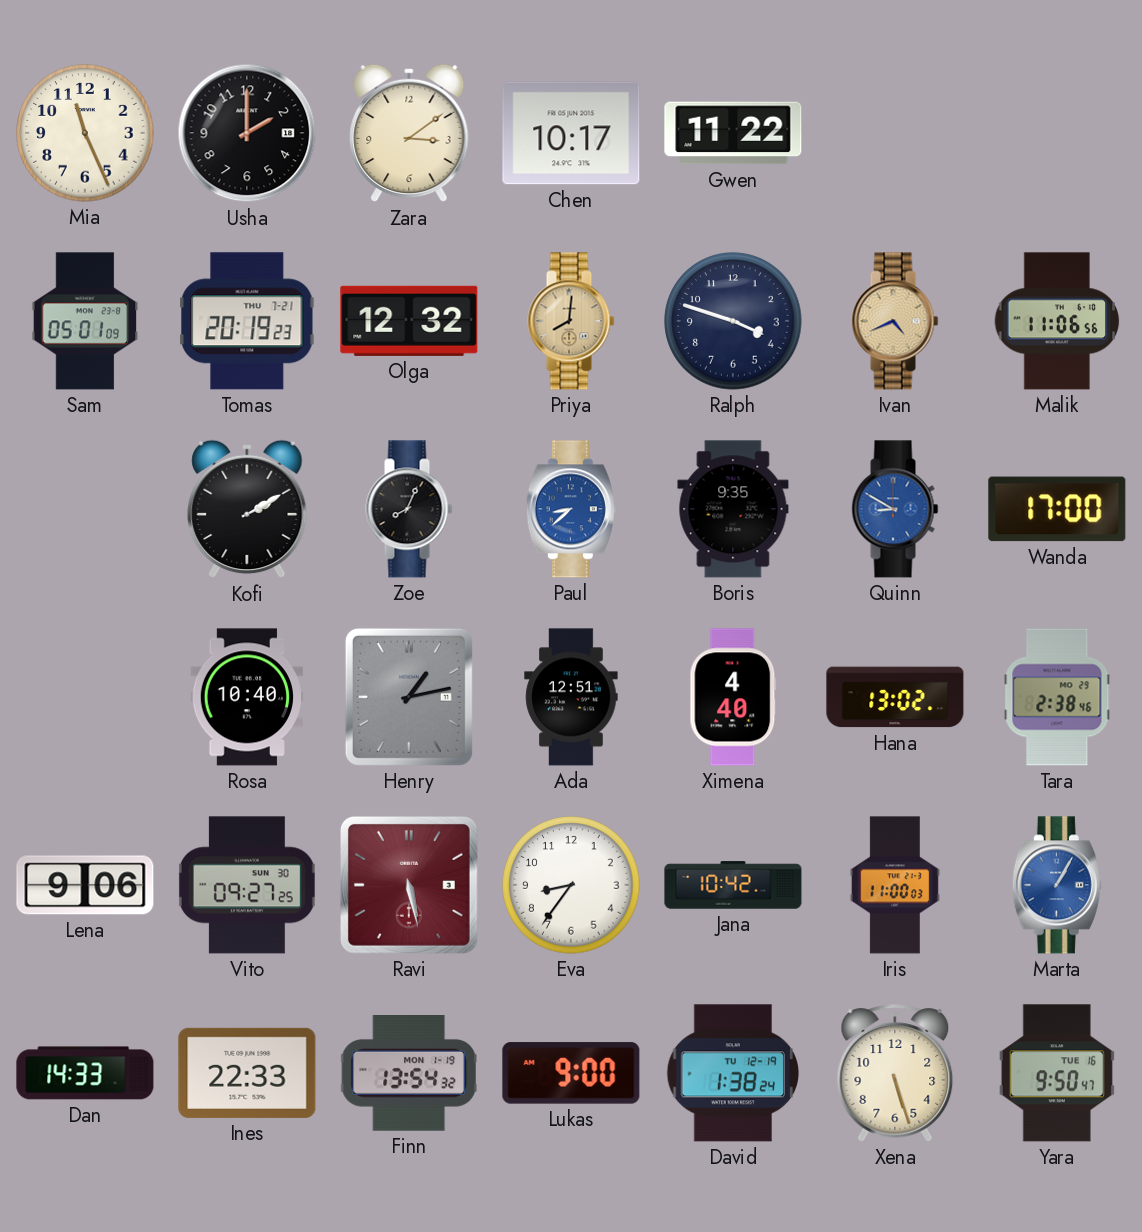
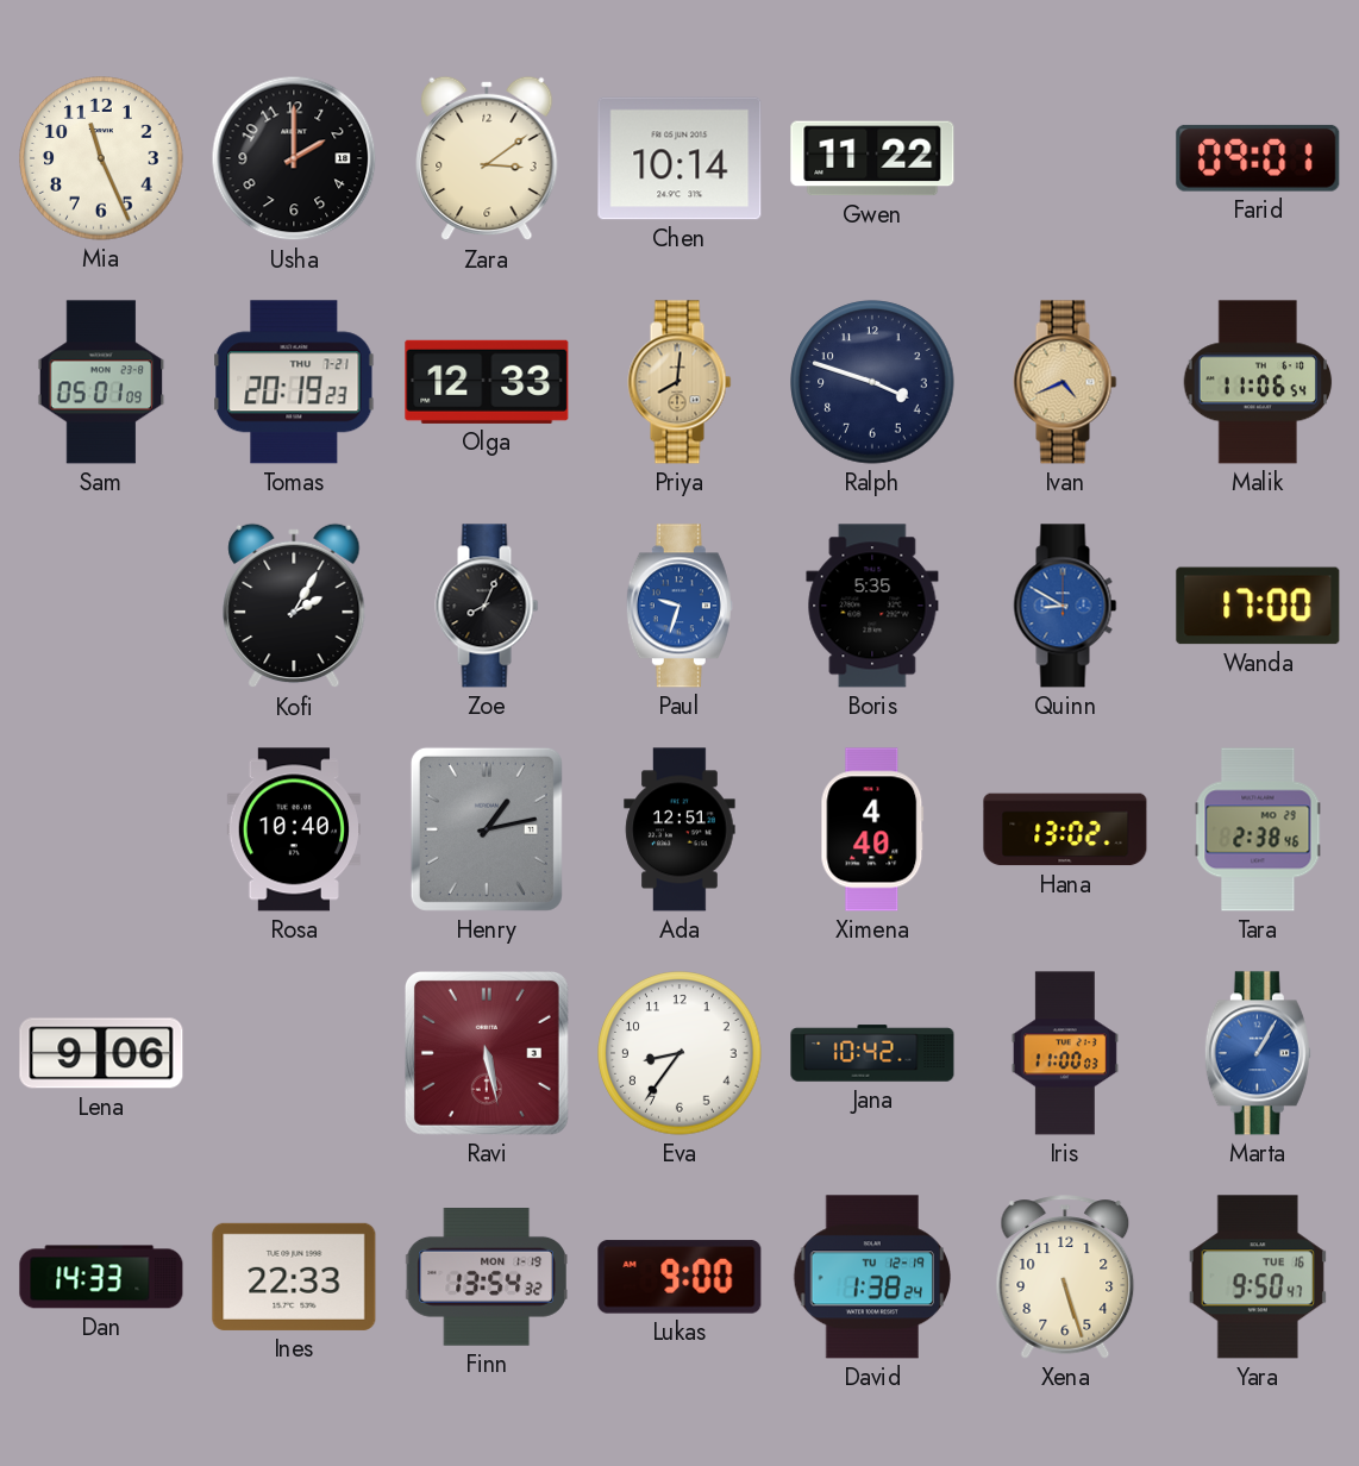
Chen: 10:17 -> 10:14 (679, 158)
Farid: none -> 09:01 (1258, 158)
Olga: 12:32 -> 12:33 (487, 382)
Malik: 11:06:56 -> 11:06:54 (1258, 382)
Kofi: 2:10 -> 2:05 (294, 606)
Paul: 8:38 -> 9:33 (679, 606)
Boris: 9:35 -> 5:35 (872, 606)
Vito: 09:27 -> none (247, 885)
